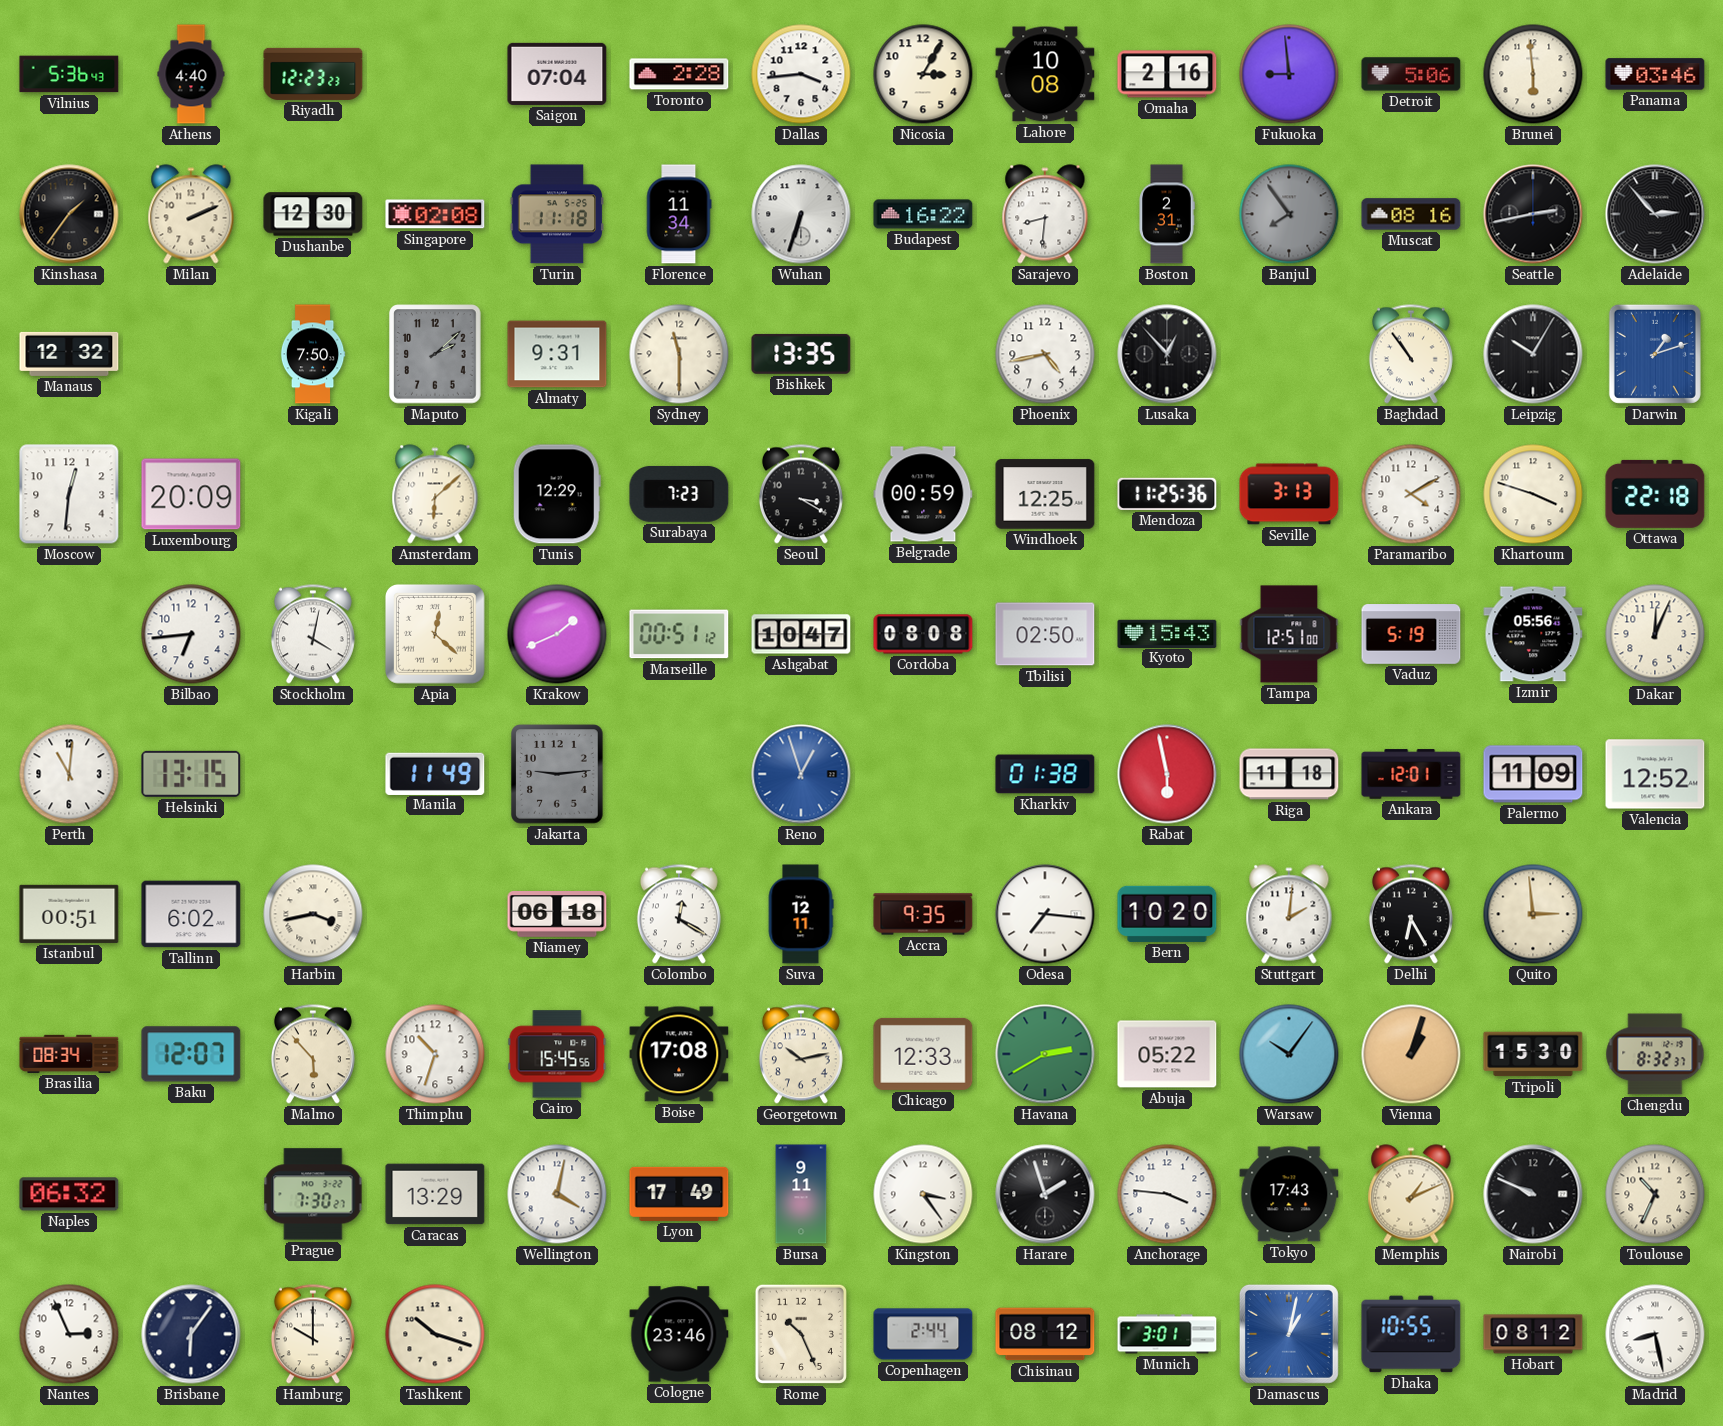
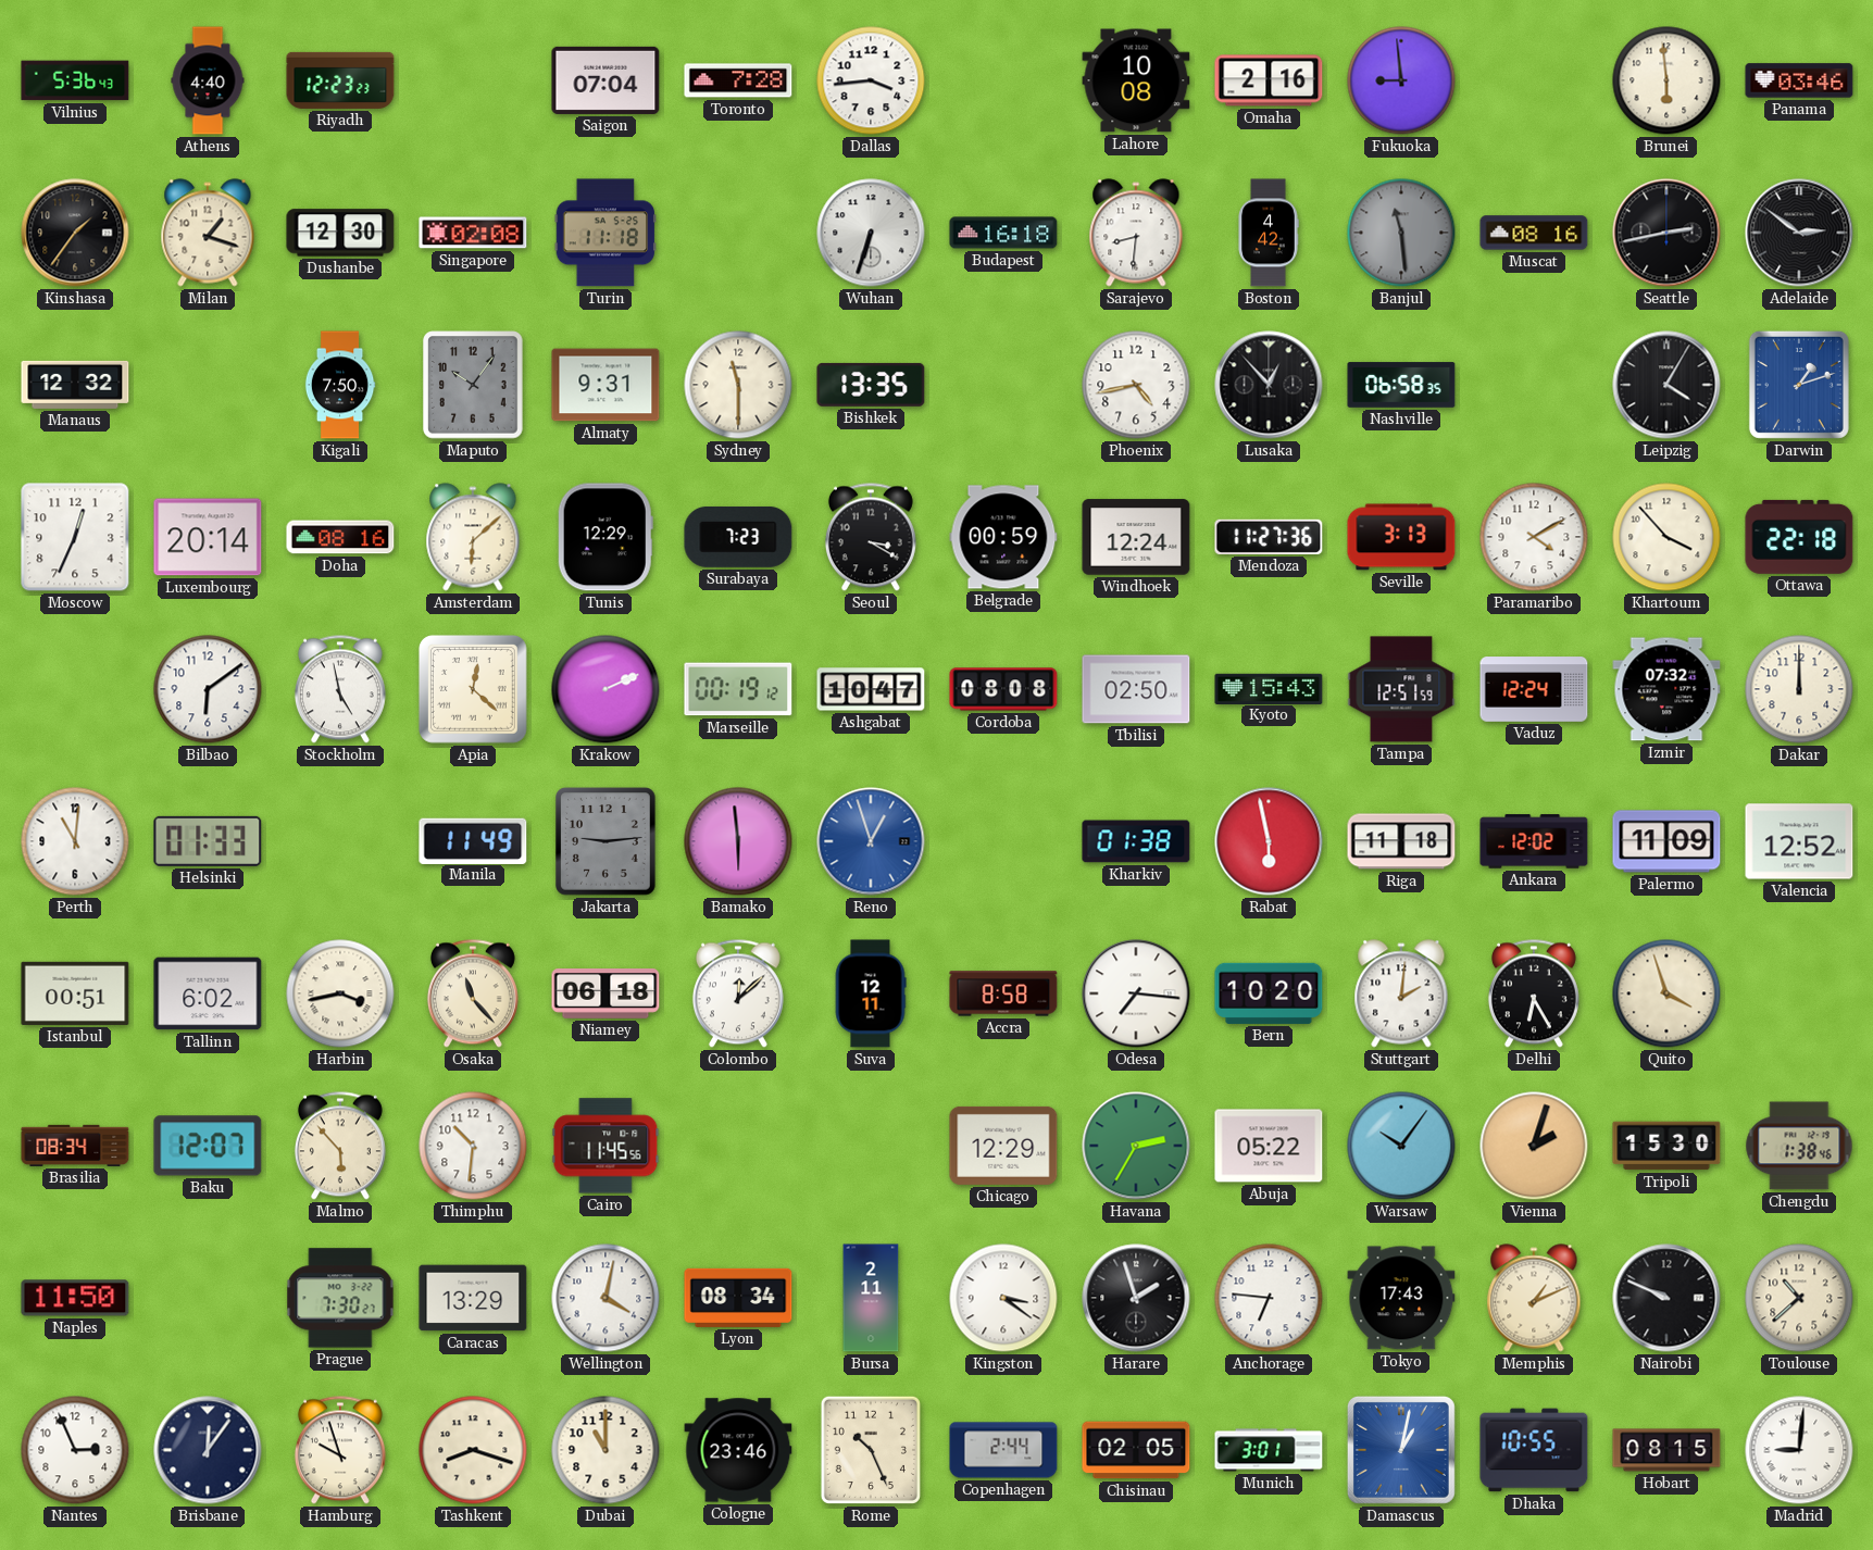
Toronto: 2:28 -> 7:28 (738, 80)
Nicosia: 3:05 -> none (923, 74)
Detroit: 5:06 -> none (1411, 74)
Milan: 2:11 -> 1:18 (208, 233)
Florence: 11:34 -> none (679, 214)
Budapest: 16:22 -> 16:18 (1003, 233)
Boston: 2:31 -> 4:42 (1269, 233)
Banjul: 7:54 -> 11:29 (1401, 233)
Adelaide: 2:53 -> 2:51 (1799, 233)
Maputo: 2:08 -> 10:06 (473, 385)
Nashville: none -> 06:58 (1401, 385)
Baghdad: 10:54 -> none (1411, 354)
Leipzig: 10:05 -> 4:05 (1666, 385)
Moscow: 12:31 -> 12:34 (75, 537)
Luxembourg: 20:09 -> 20:14 (208, 537)
Doha: none -> 08:16 (340, 537)
Windhoek: 12:25 -> 12:24 (1136, 537)
Mendoza: 11:25 -> 11:27 (1269, 537)
Khartoum: 3:48 -> 3:53 (1666, 537)
Bilbao: 6:44 -> 6:09 (208, 689)
Stockholm: 4:02 -> 4:58 (340, 689)
Krakow: 1:41 -> 2:11 (605, 689)
Marseille: 00:51 -> 00:19 (738, 689)
Tampa: 12:51:00 -> 12:51:59 (1401, 689)
Vaduz: 5:19 -> 12:24 (1534, 689)
Izmir: 05:56 -> 07:32 (1666, 689)
Dakar: 12:04 -> 12:00 (1799, 689)
Helsinki: 13:15 -> 01:33 (208, 841)
Bamako: none -> 5:59 (738, 841)
Ankara: 12:01 -> 12:02 (1534, 841)
Osaka: none -> 11:23 (473, 993)
Colombo: 12:20 -> 12:08 (738, 993)
Accra: 9:35 -> 8:58 (1003, 993)
Quito: 2:59 -> 3:57 (1666, 993)
Thimphu: 10:33 -> 10:31 (473, 1146)
Cairo: 15:45 -> 11:45 (605, 1146)
Boise: 17:08 -> none (679, 1054)
Georgetown: 10:13 -> none (801, 1054)
Chicago: 12:33 -> 12:29 (1003, 1146)
Havana: 2:40 -> 2:35 (1136, 1146)
Vienna: 1:03 -> 2:03 (1534, 1146)
Chengdu: 8:32 -> 1:38 (1799, 1146)
Naples: 06:32 -> 11:50 (75, 1298)
Lyon: 17:49 -> 08:34 (738, 1298)
Bursa: 9:11 -> 2:11 (871, 1298)
Kingston: 3:24 -> 3:21 (1003, 1298)
Anchorage: 3:46 -> 6:46 (1269, 1298)
Toulouse: 10:34 -> 10:38 (1799, 1298)
Brisbane: 6:06 -> 12:06 (208, 1450)
Hamburg: 10:00 -> 9:57 (340, 1450)
Tashkent: 10:18 -> 8:18 (473, 1450)
Dubai: none -> 11:00 (605, 1450)
Chisinau: 08:12 -> 02:05 (1136, 1450)
Hobart: 08:12 -> 08:15 (1666, 1450)
Madrid: 8:28 -> 9:01 (1799, 1450)
